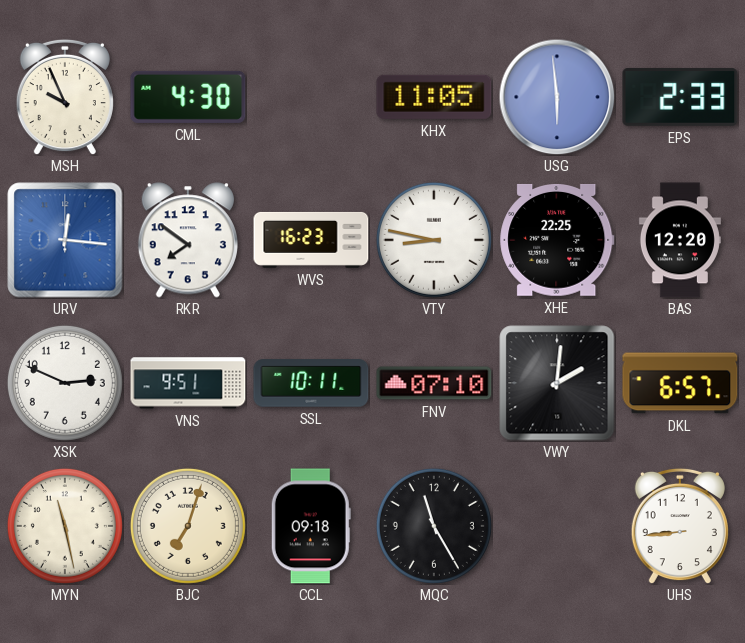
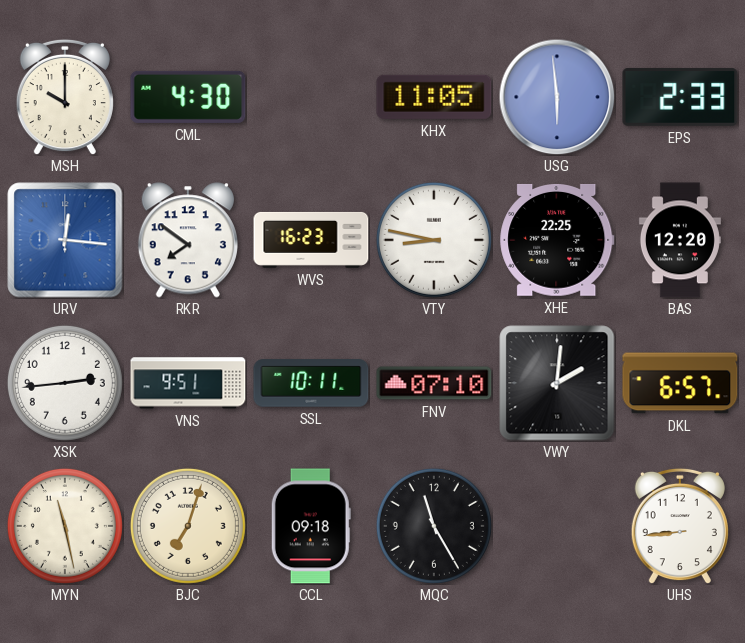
MSH: 9:56 -> 10:00 (65, 97)
XSK: 2:49 -> 2:44 (65, 383)
